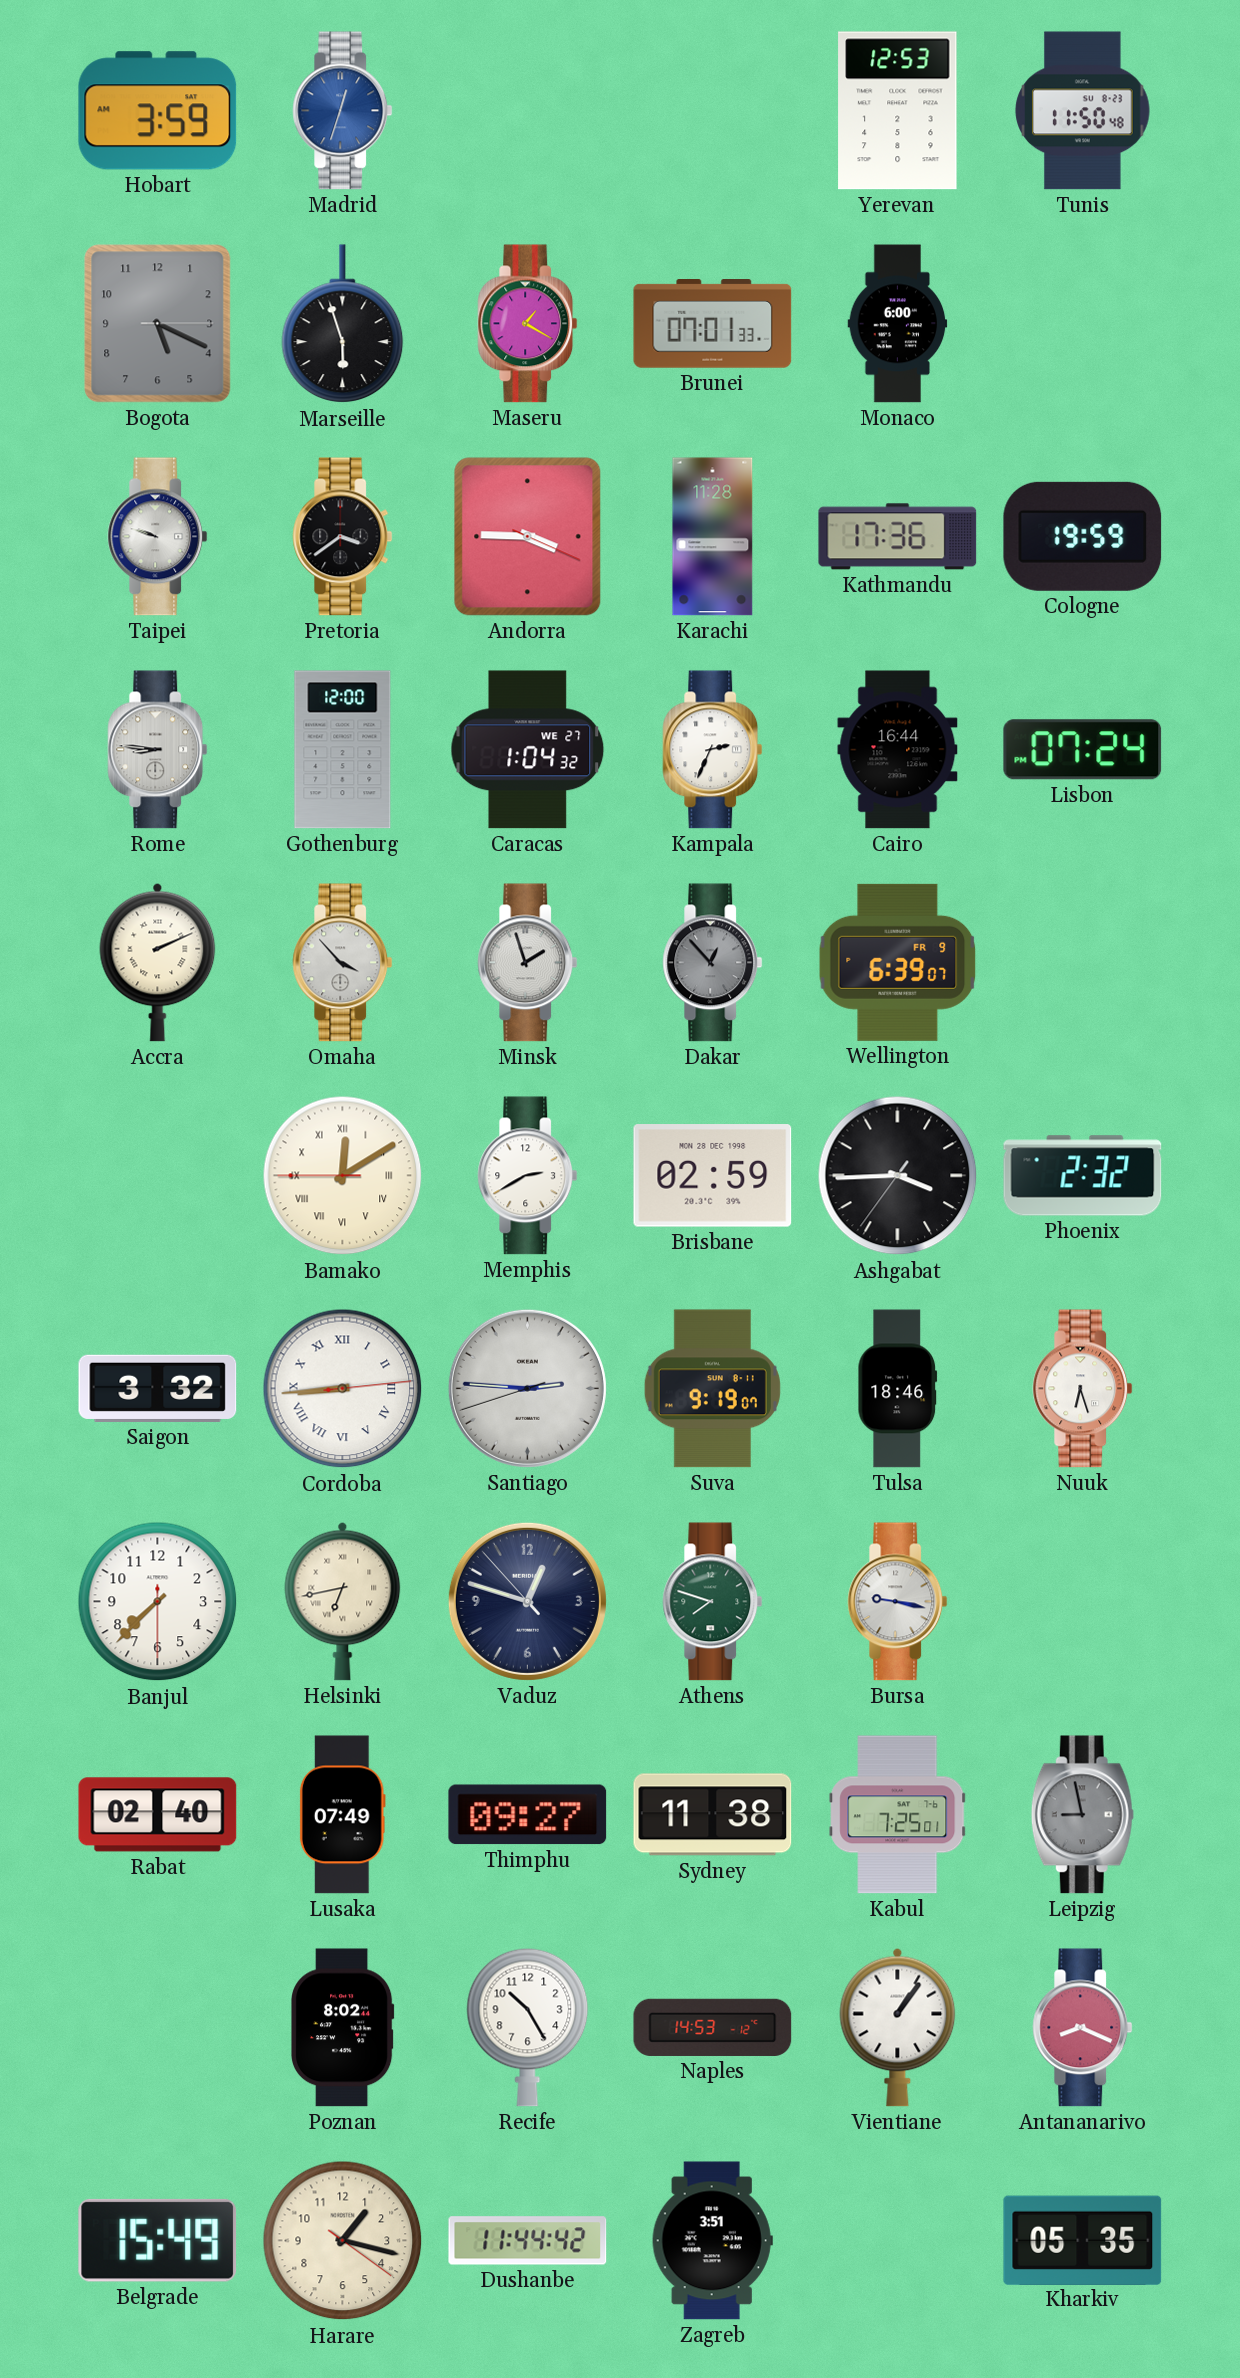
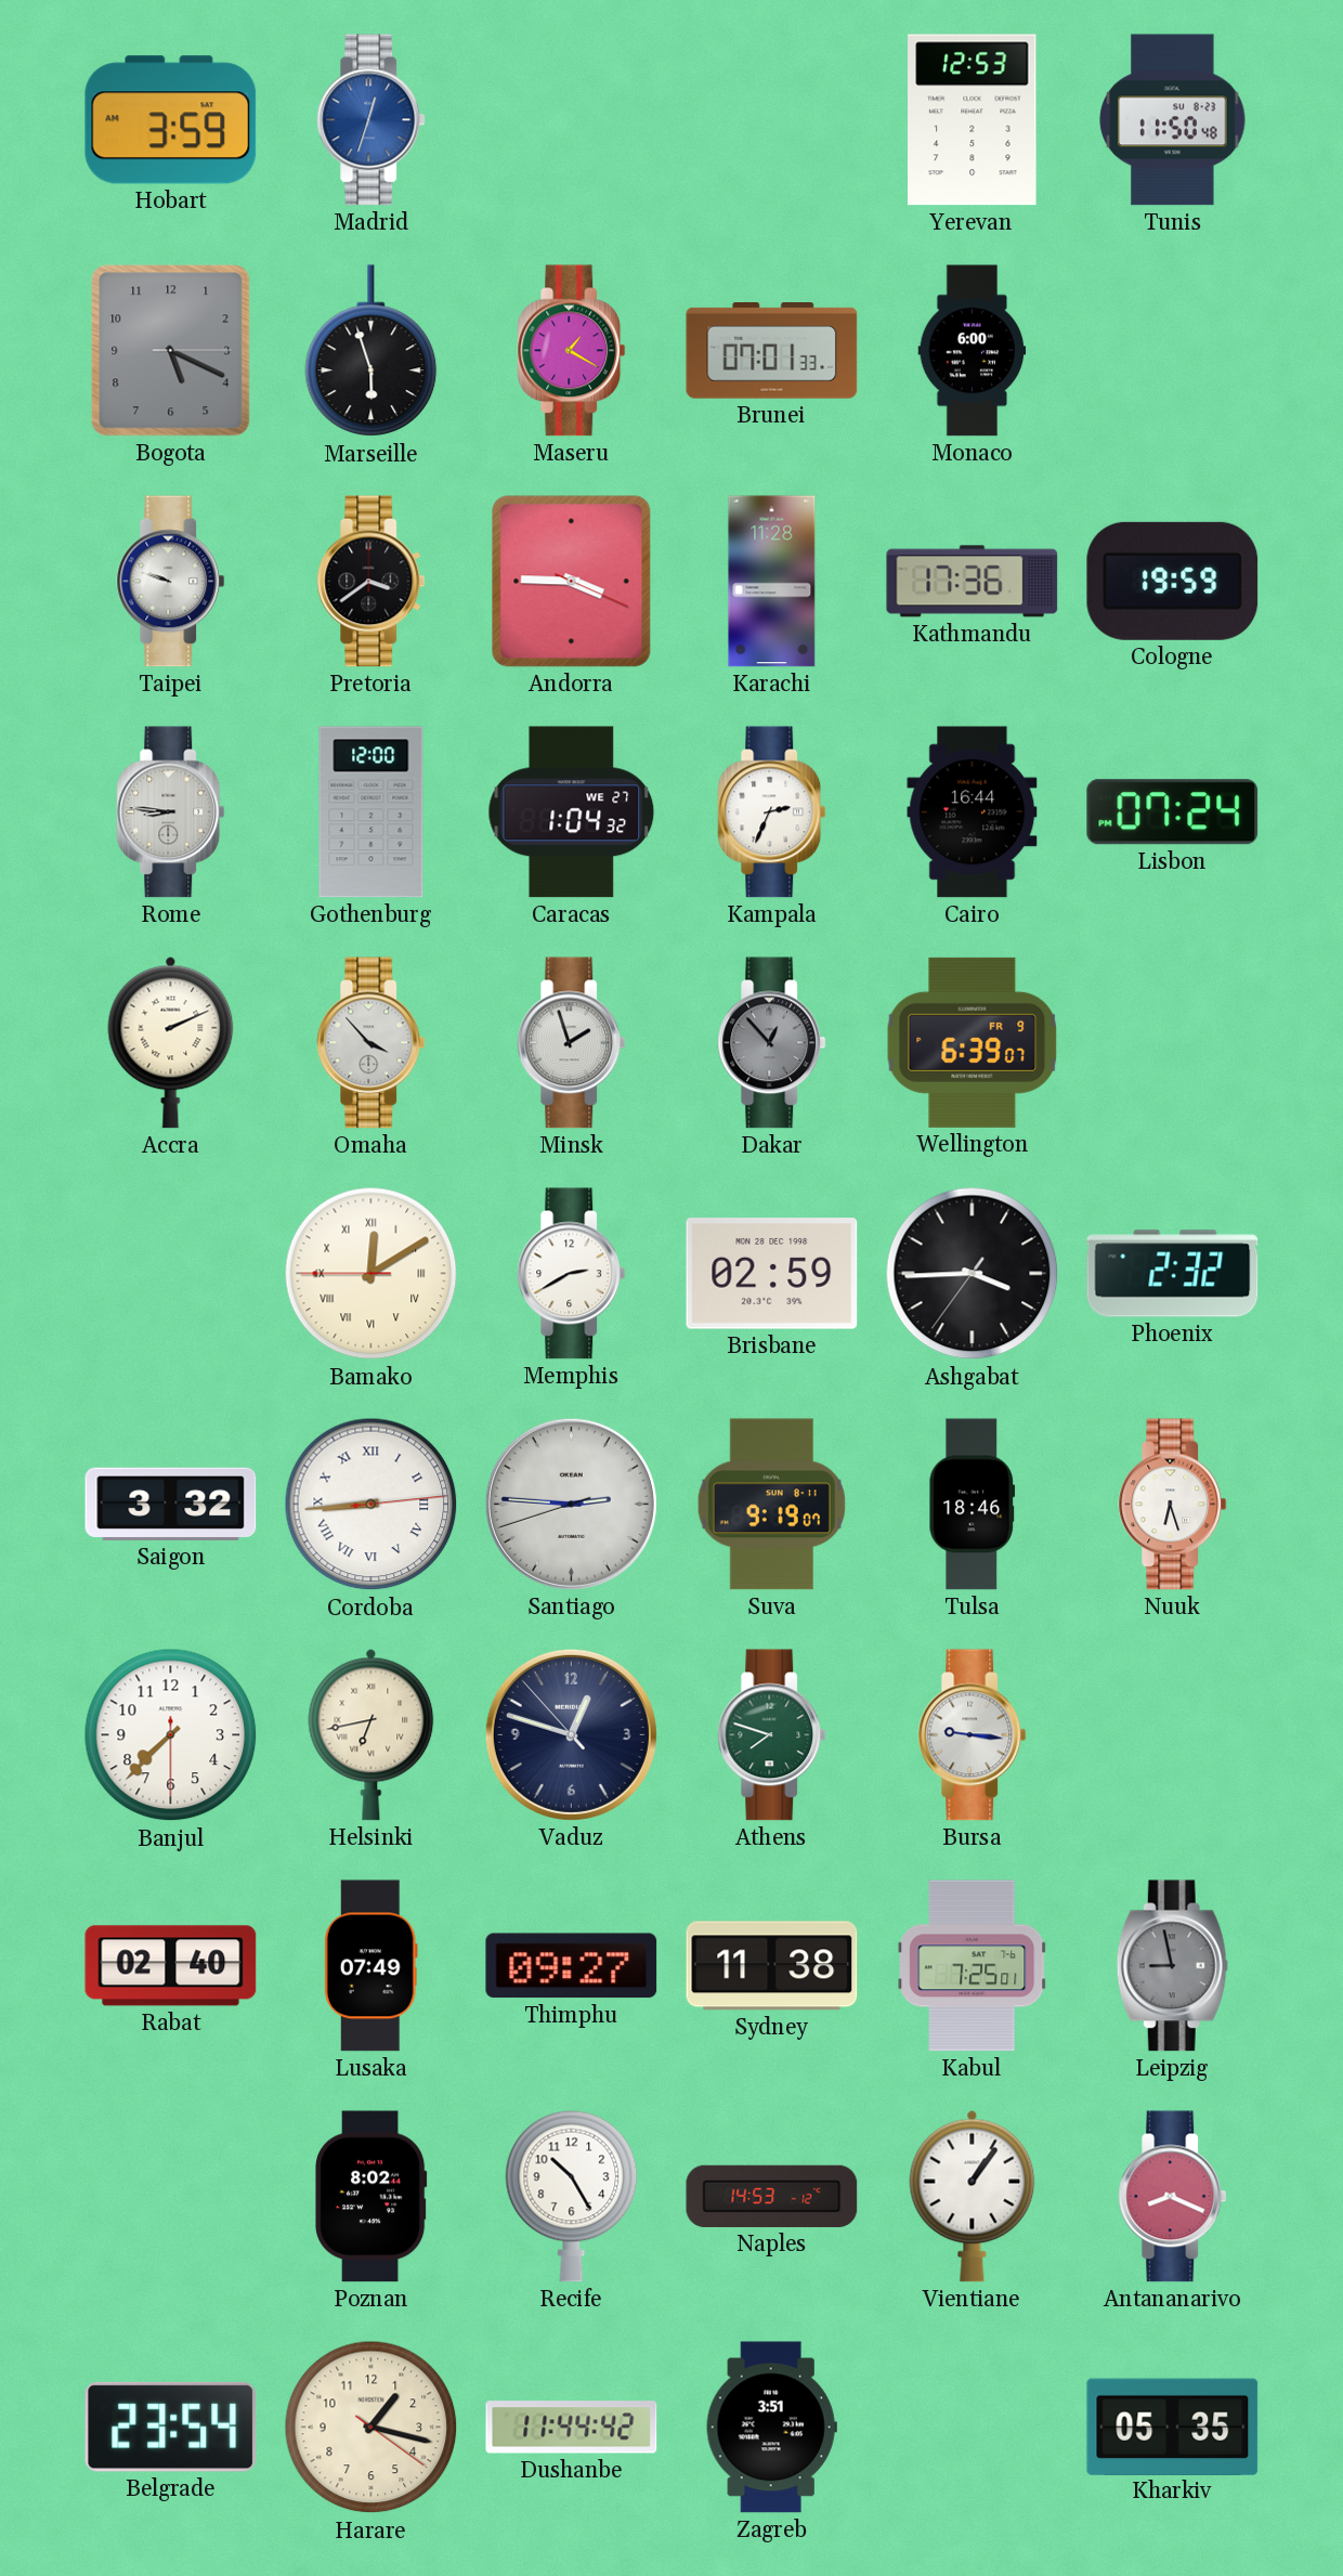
Bursa: 9:17 -> 9:16 (973, 1735)
Belgrade: 15:49 -> 23:54 (171, 2427)
